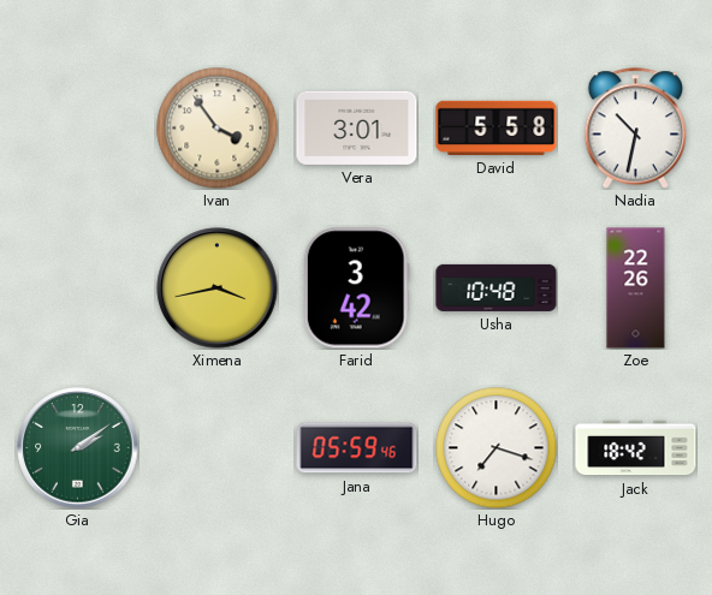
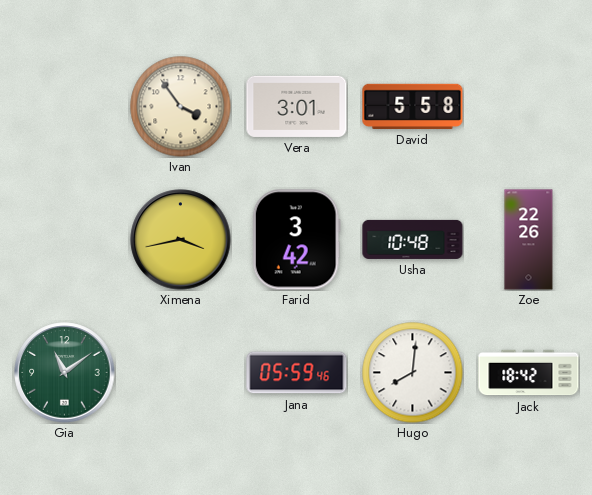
Nadia: 10:32 -> none (636, 129)
Gia: 2:09 -> 11:09 (65, 373)
Hugo: 7:18 -> 8:01 (413, 373)
